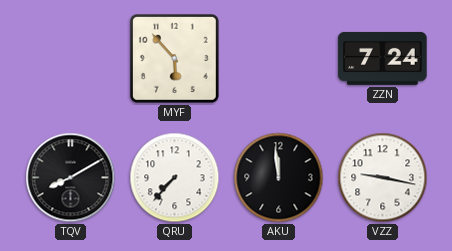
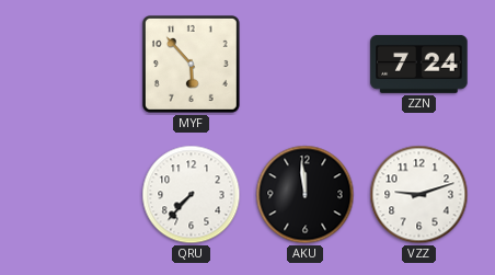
TQV: 8:10 -> none (71, 178)
VZZ: 9:17 -> 9:12 (419, 195)
